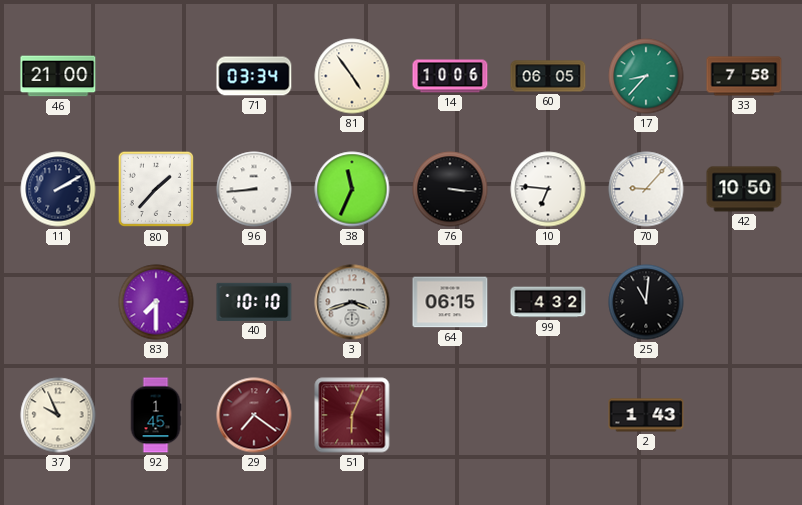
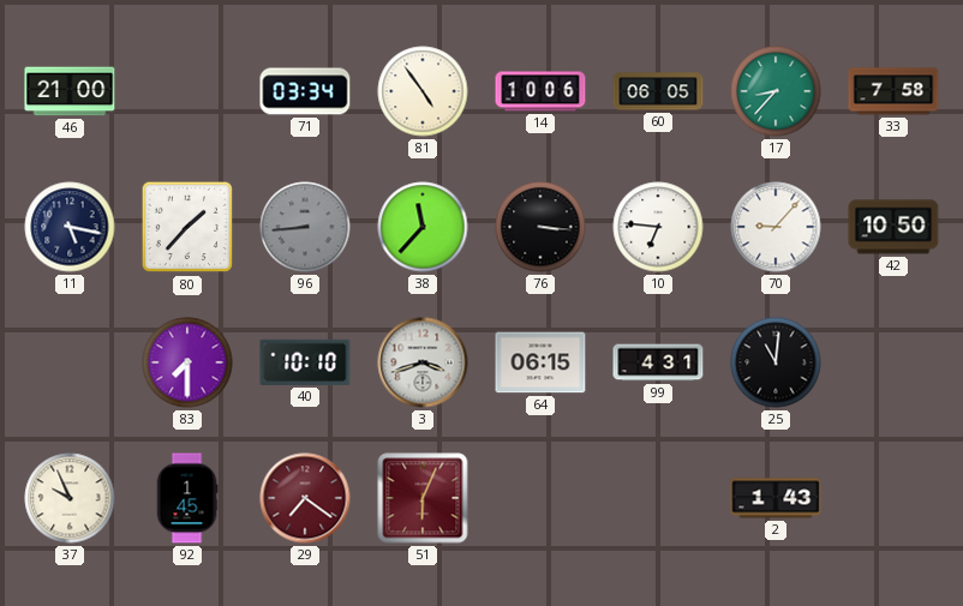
11: 2:10 -> 5:17 (70, 227)
96 dial: white -> grey (305, 227)
38: 11:34 -> 11:37 (423, 227)
99: 4:32 -> 4:31 (658, 362)
